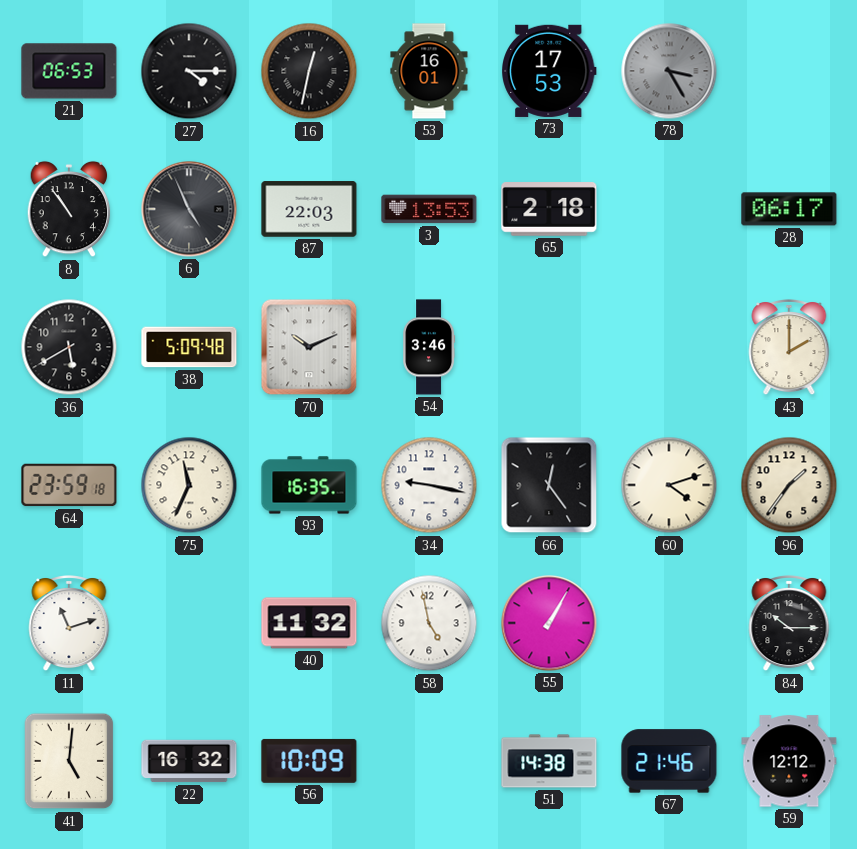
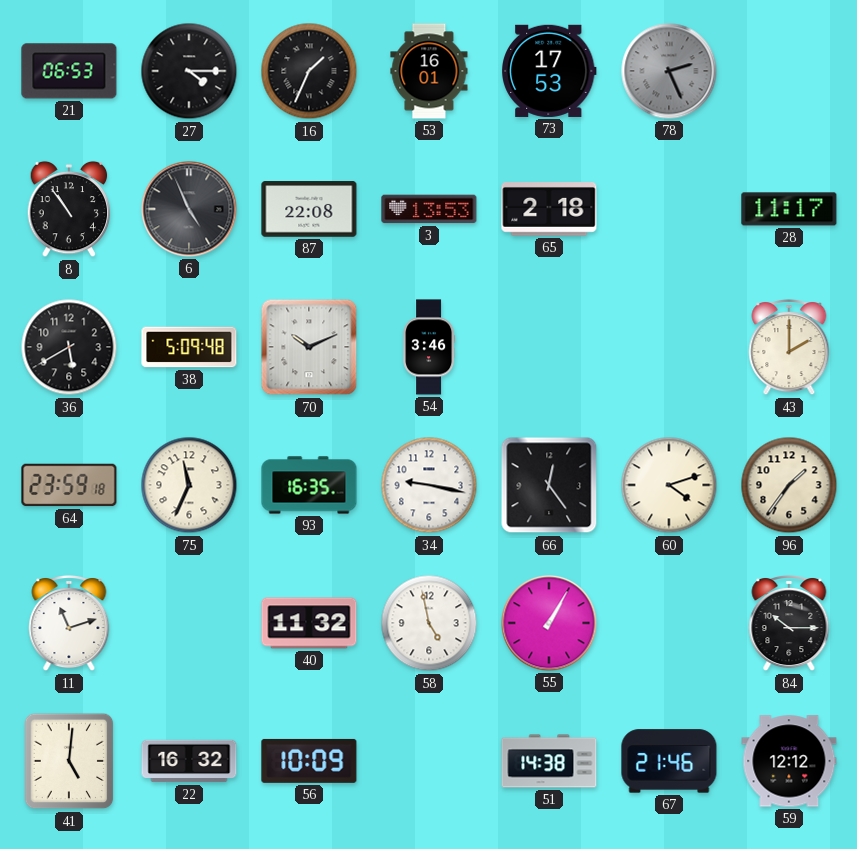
16: 12:32 -> 1:34 (309, 71)
78: 3:25 -> 2:26 (669, 71)
87: 22:03 -> 22:08 (309, 209)
28: 06:17 -> 11:17 (789, 209)
